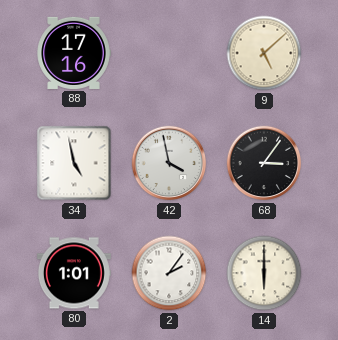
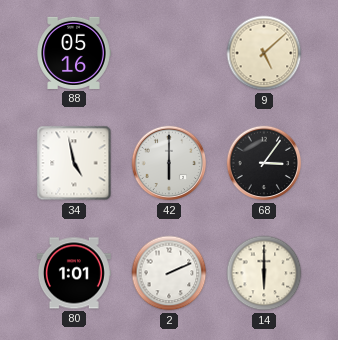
88: 17:16 -> 05:16 (74, 53)
42: 3:58 -> 6:00 (169, 163)
2: 2:06 -> 2:11 (169, 273)
